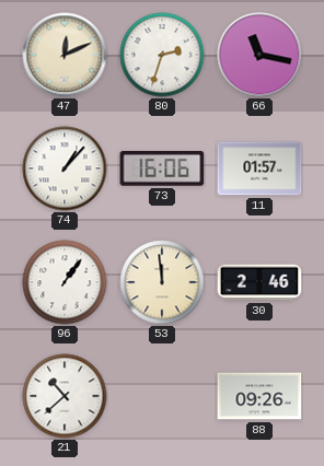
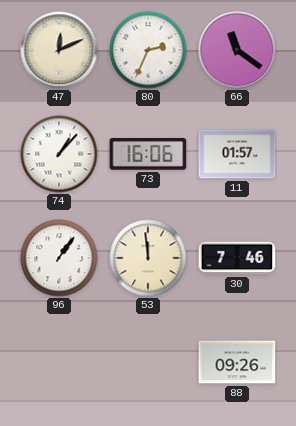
80: 2:33 -> 2:34 (148, 50)
66: 11:17 -> 11:21 (237, 50)
30: 2:46 -> 7:46 (237, 258)
21: 10:38 -> none (65, 396)
